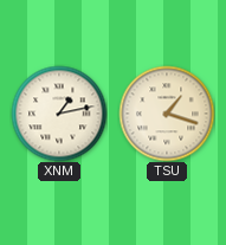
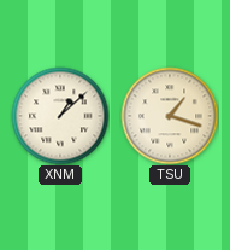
XNM: 1:13 -> 1:08 (60, 116)
